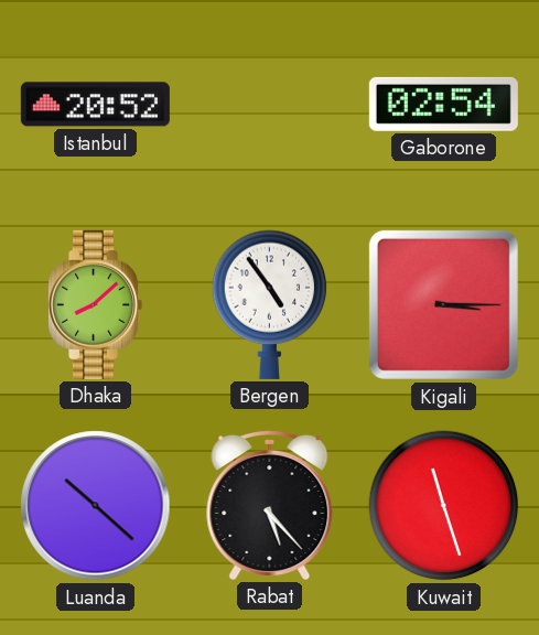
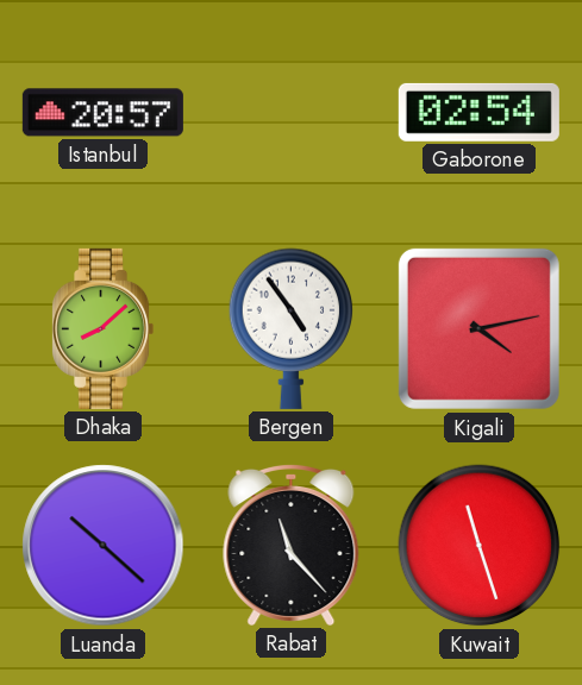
Istanbul: 20:52 -> 20:57 (102, 113)
Kigali: 3:15 -> 4:13 (478, 328)
Rabat: 5:23 -> 11:23 (292, 545)
